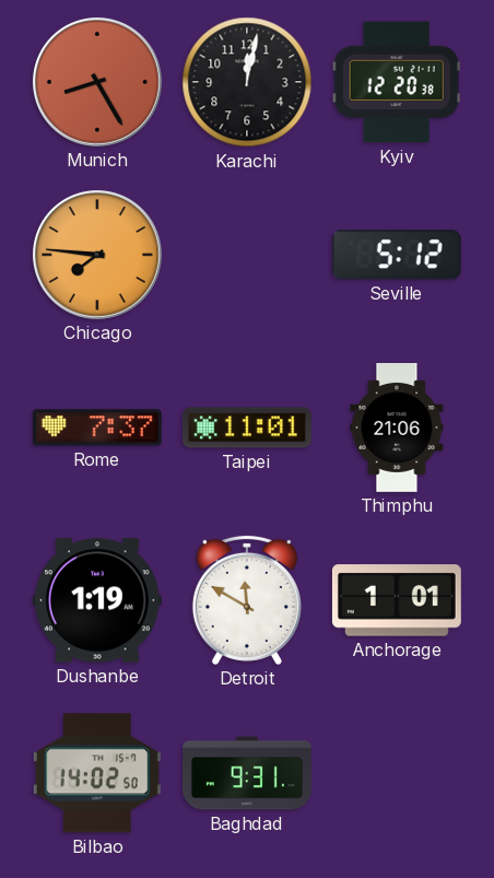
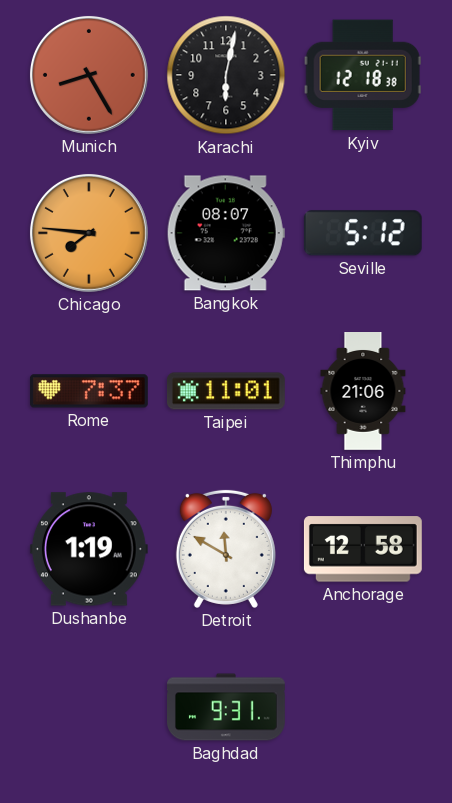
Karachi: 12:02 -> 6:02 (226, 75)
Kyiv: 12:20 -> 12:18 (363, 75)
Bangkok: none -> 08:07 (226, 233)
Anchorage: 1:01 -> 12:58 (363, 549)
Bilbao: 14:02 -> none (97, 773)
